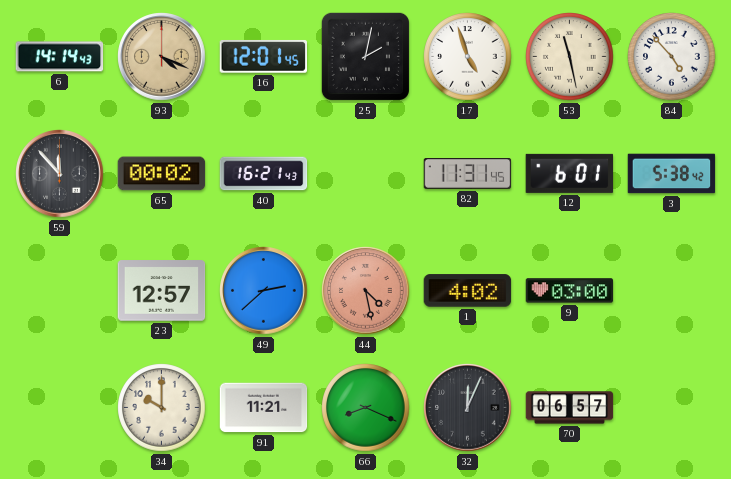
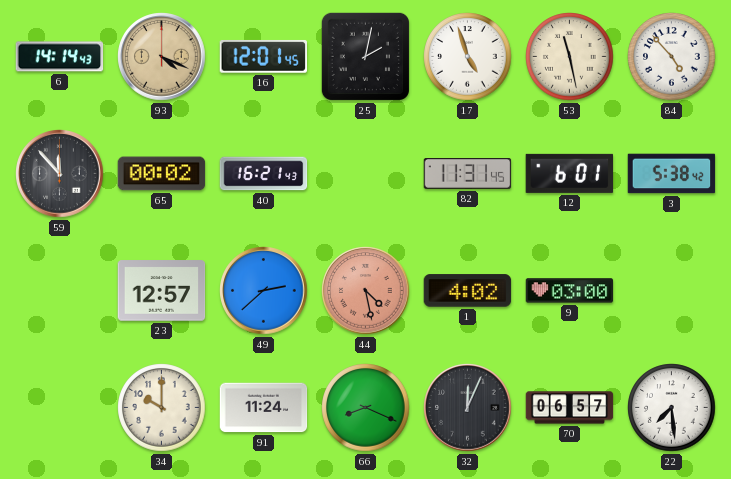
91: 11:21 -> 11:24 (264, 408)
22: none -> 7:29 (672, 408)
